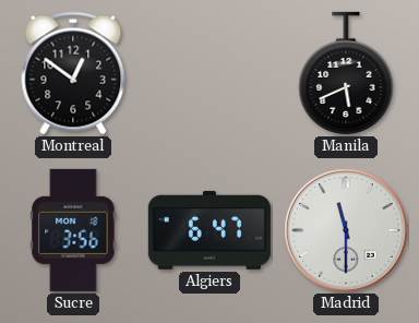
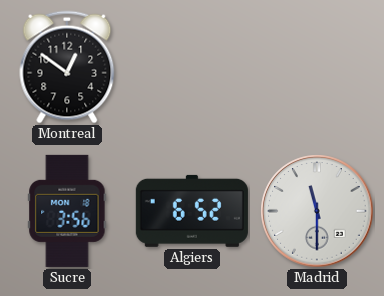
Manila: 5:41 -> none (346, 73)
Algiers: 6:47 -> 6:52 (192, 211)
